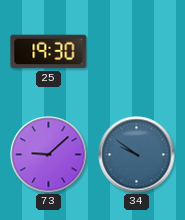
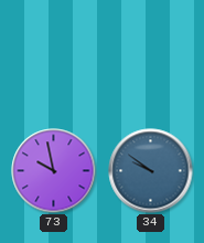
25: 19:30 -> none (49, 52)
73: 9:08 -> 9:58 (54, 171)
